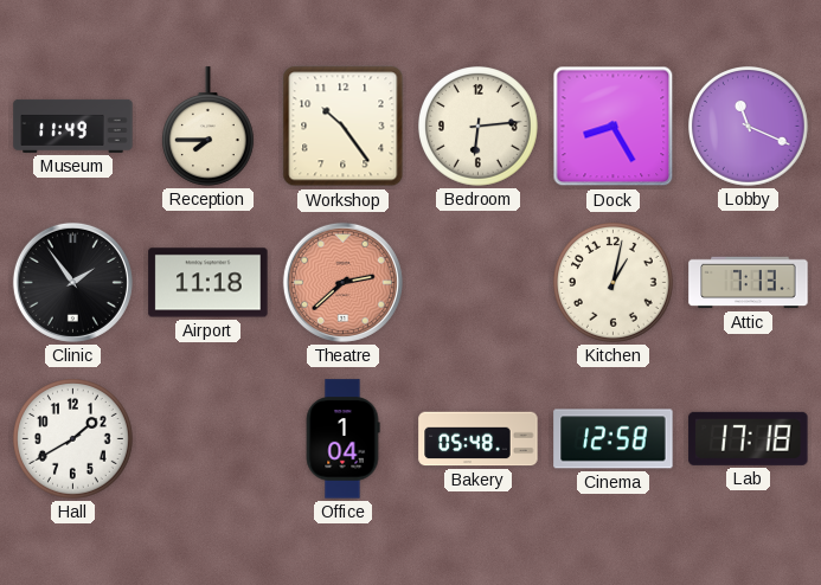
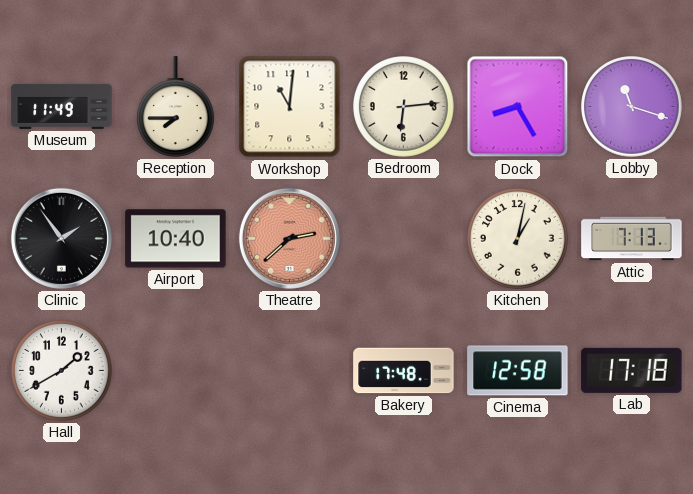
Workshop: 10:24 -> 11:01 (290, 107)
Lobby: 11:19 -> 11:18 (632, 107)
Airport: 11:18 -> 10:40 (176, 239)
Office: 1:04 -> none (342, 439)
Bakery: 05:48 -> 17:48 (404, 371)
